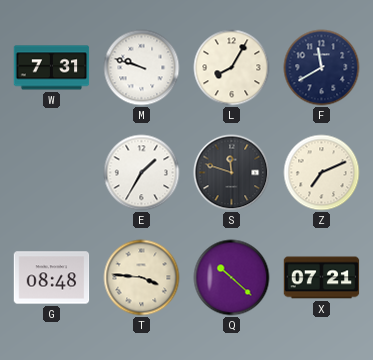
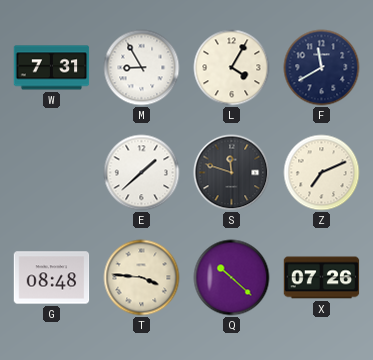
M: 9:48 -> 8:55 (142, 68)
L: 8:05 -> 4:05 (232, 68)
E: 1:35 -> 1:38 (142, 173)
X: 07:21 -> 07:26 (322, 278)
